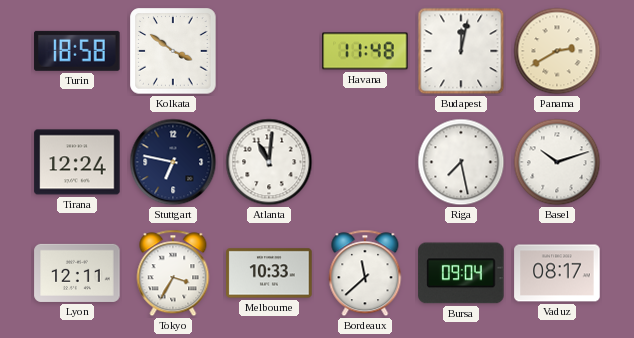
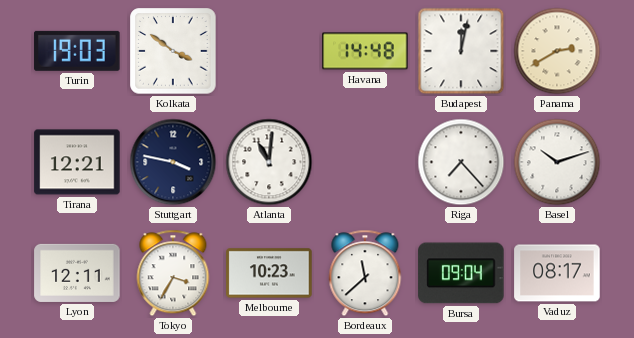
Turin: 18:58 -> 19:03 (77, 51)
Havana: 11:48 -> 14:48 (365, 51)
Tirana: 12:24 -> 12:21 (77, 162)
Stuttgart: 6:47 -> 3:47 (173, 162)
Riga: 7:28 -> 7:23 (461, 162)
Melbourne: 10:33 -> 10:23 (269, 273)
